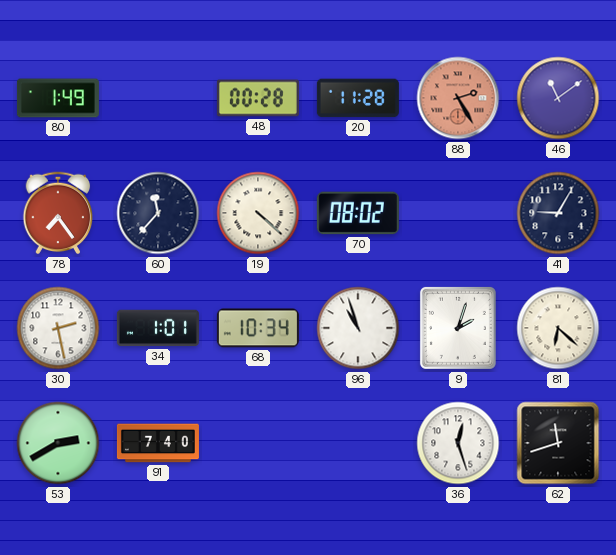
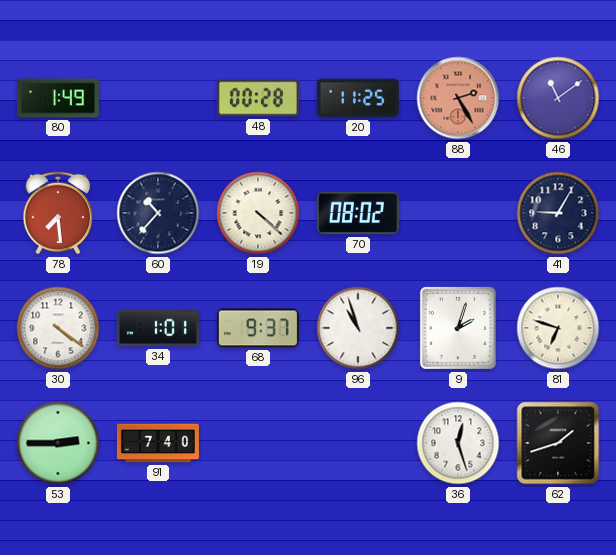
20: 11:28 -> 11:25 (358, 98)
78: 7:24 -> 7:29 (58, 213)
60: 11:37 -> 10:37 (158, 213)
30: 2:28 -> 4:21 (58, 328)
68: 10:34 -> 9:37 (258, 328)
81: 6:22 -> 6:48 (558, 328)
53: 2:40 -> 2:45 (58, 443)
62: 11:42 -> 1:42 (558, 443)
